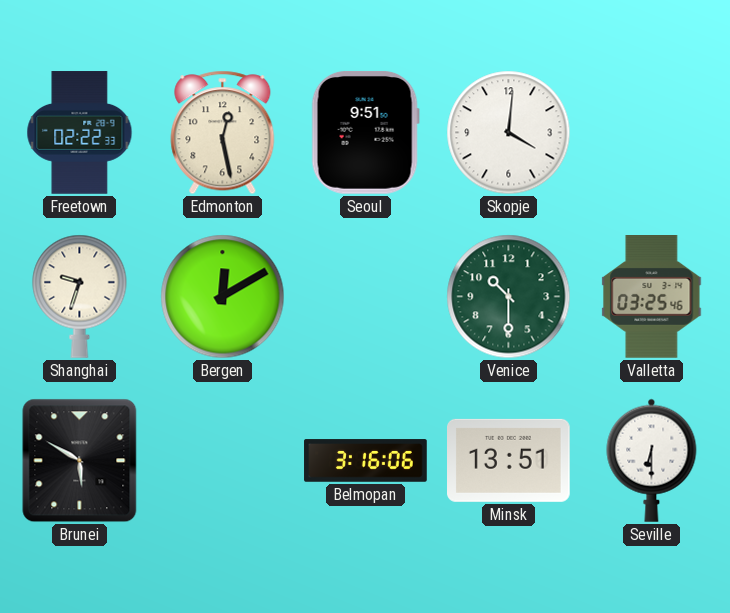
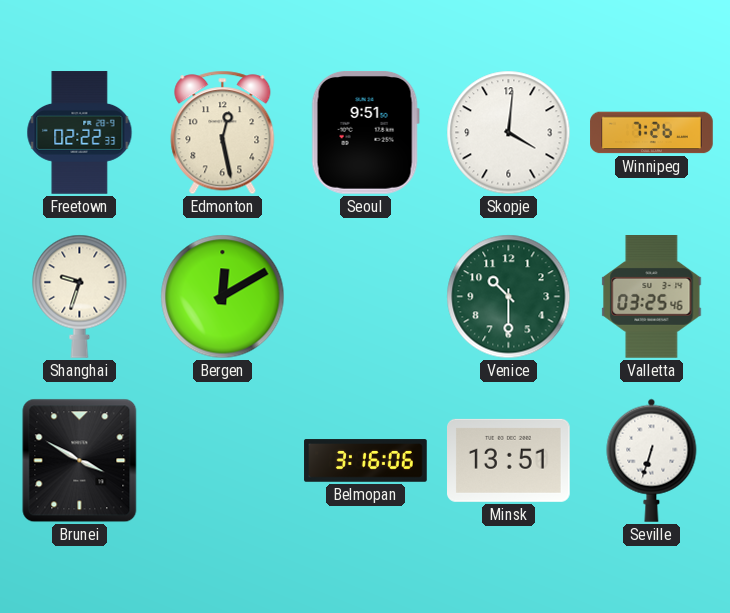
Winnipeg: none -> 7:26 (652, 133)
Brunei: 5:50 -> 3:50 (80, 461)
Seville: 6:30 -> 6:33 (652, 460)
